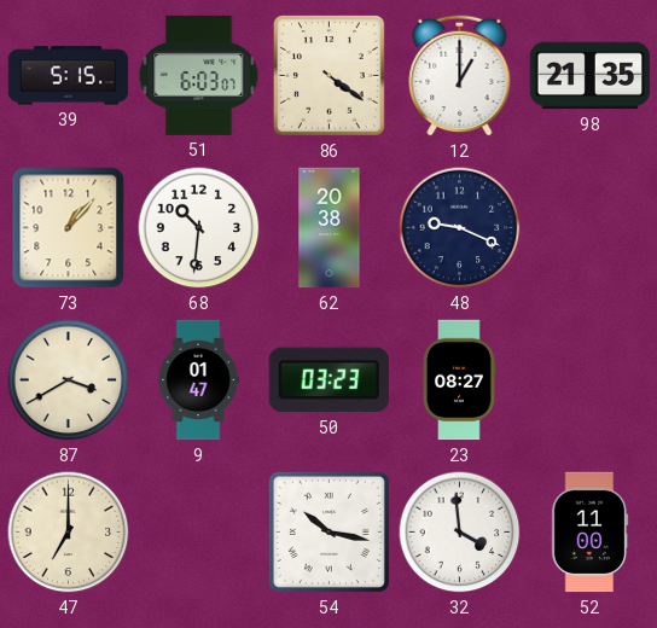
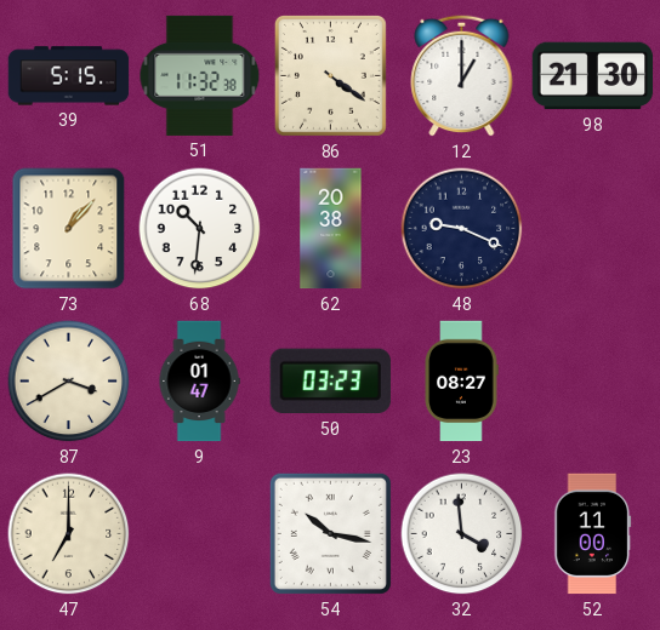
51: 6:03 -> 11:32 (200, 75)
98: 21:35 -> 21:30 (593, 76)
